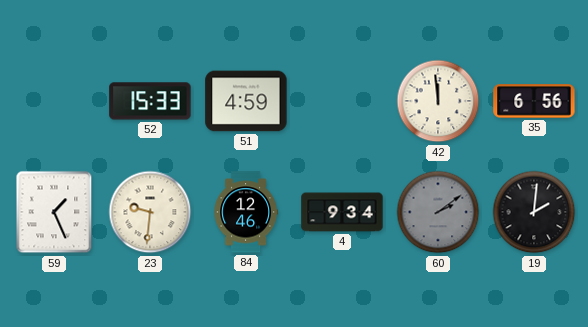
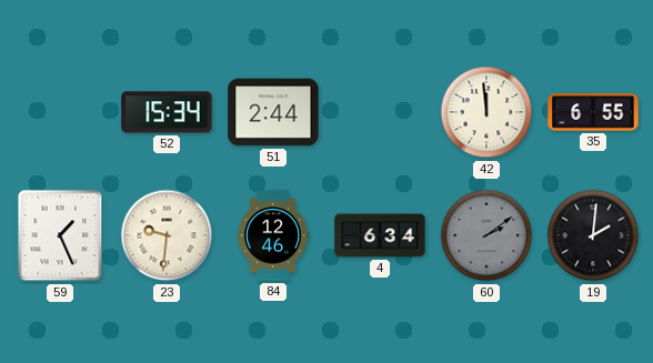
52: 15:33 -> 15:34 (167, 112)
51: 4:59 -> 2:44 (273, 112)
35: 6:56 -> 6:55 (593, 112)
4: 9:34 -> 6:34 (380, 235)
